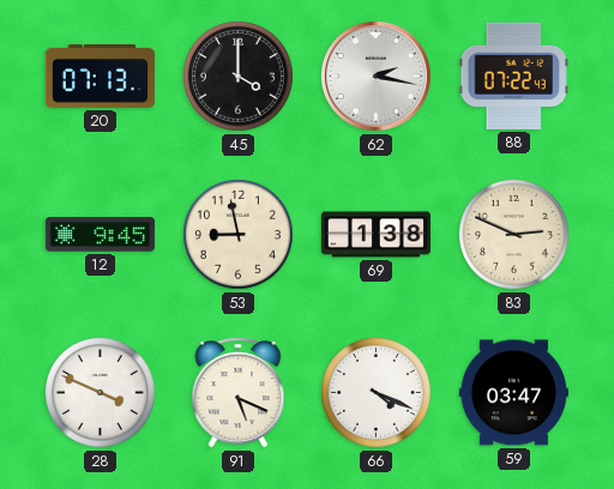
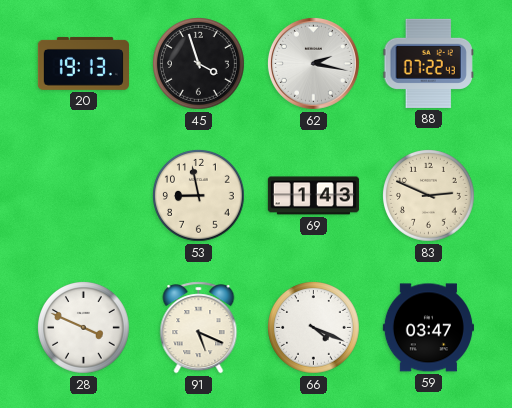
20: 07:13 -> 19:13 (83, 63)
45: 4:00 -> 3:57 (199, 64)
12: 9:45 -> none (100, 235)
69: 1:38 -> 1:43 (313, 196)
